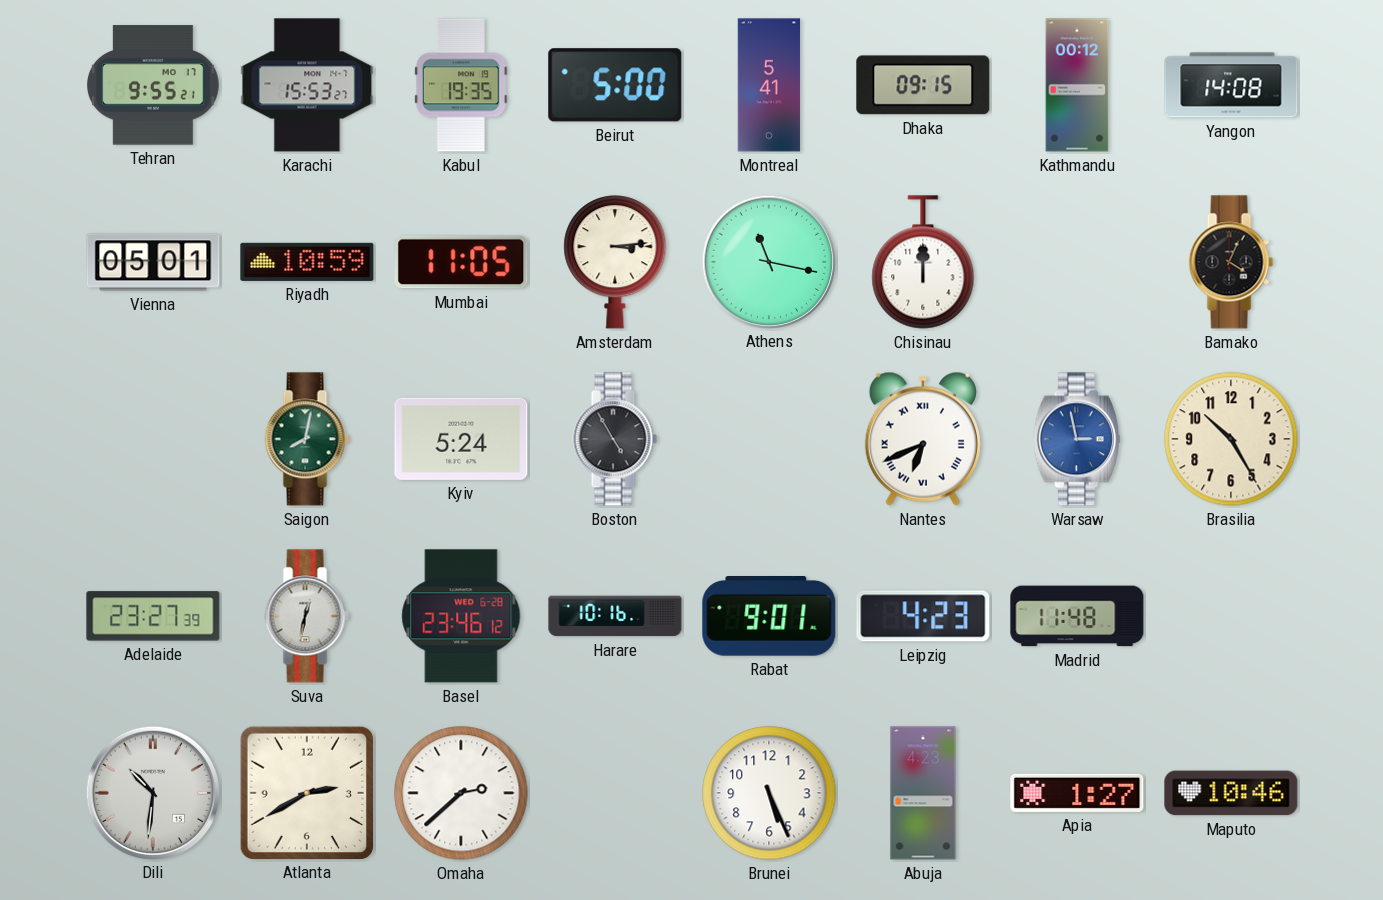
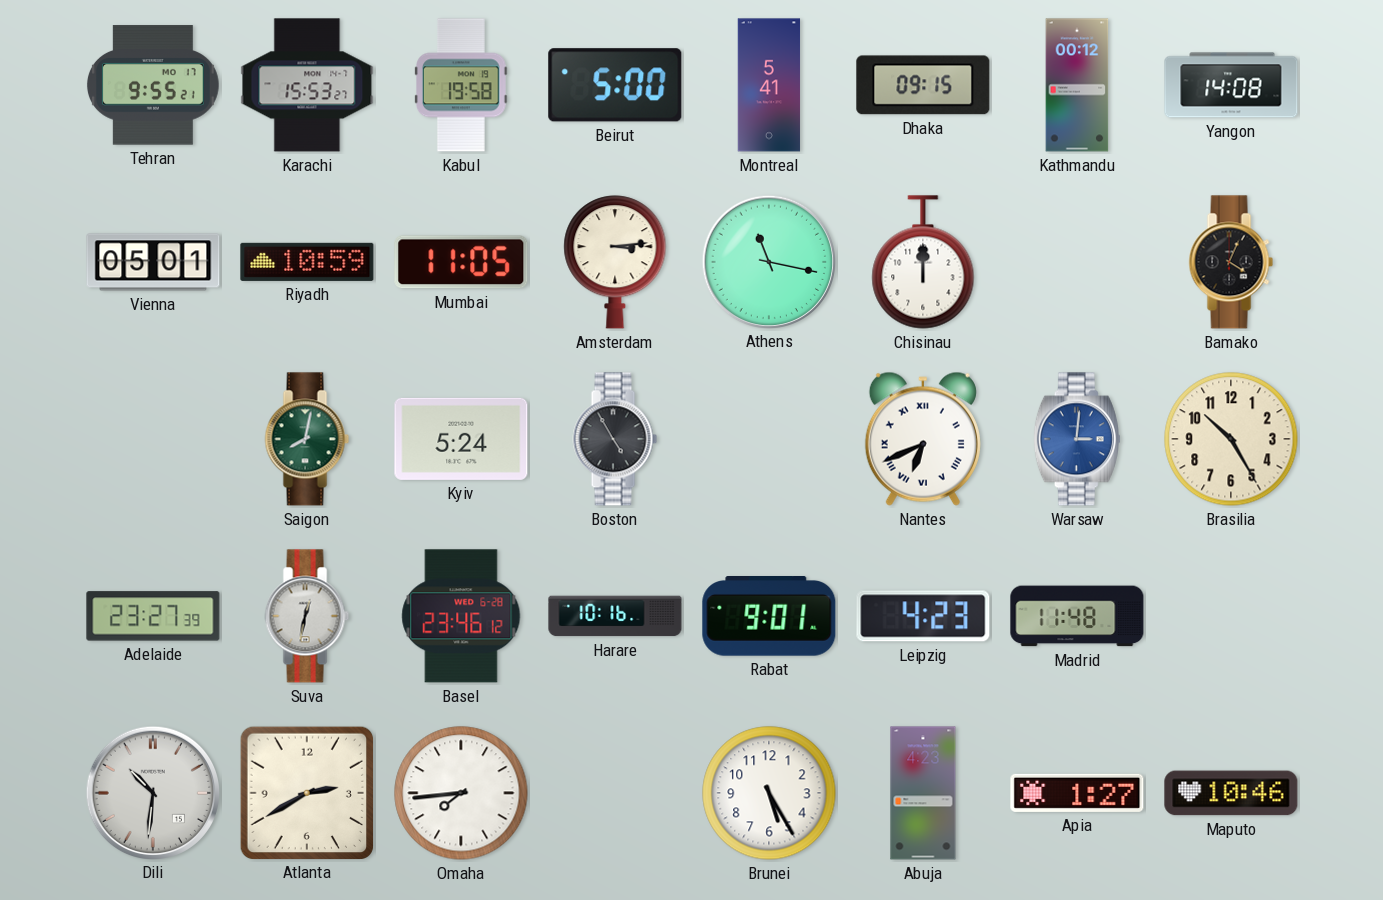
Kabul: 19:35 -> 19:58 (462, 85)
Warsaw: 2:58 -> 3:01 (1077, 439)
Omaha: 2:38 -> 7:44 (461, 793)
Brunei: 5:26 -> 5:25 (769, 793)
